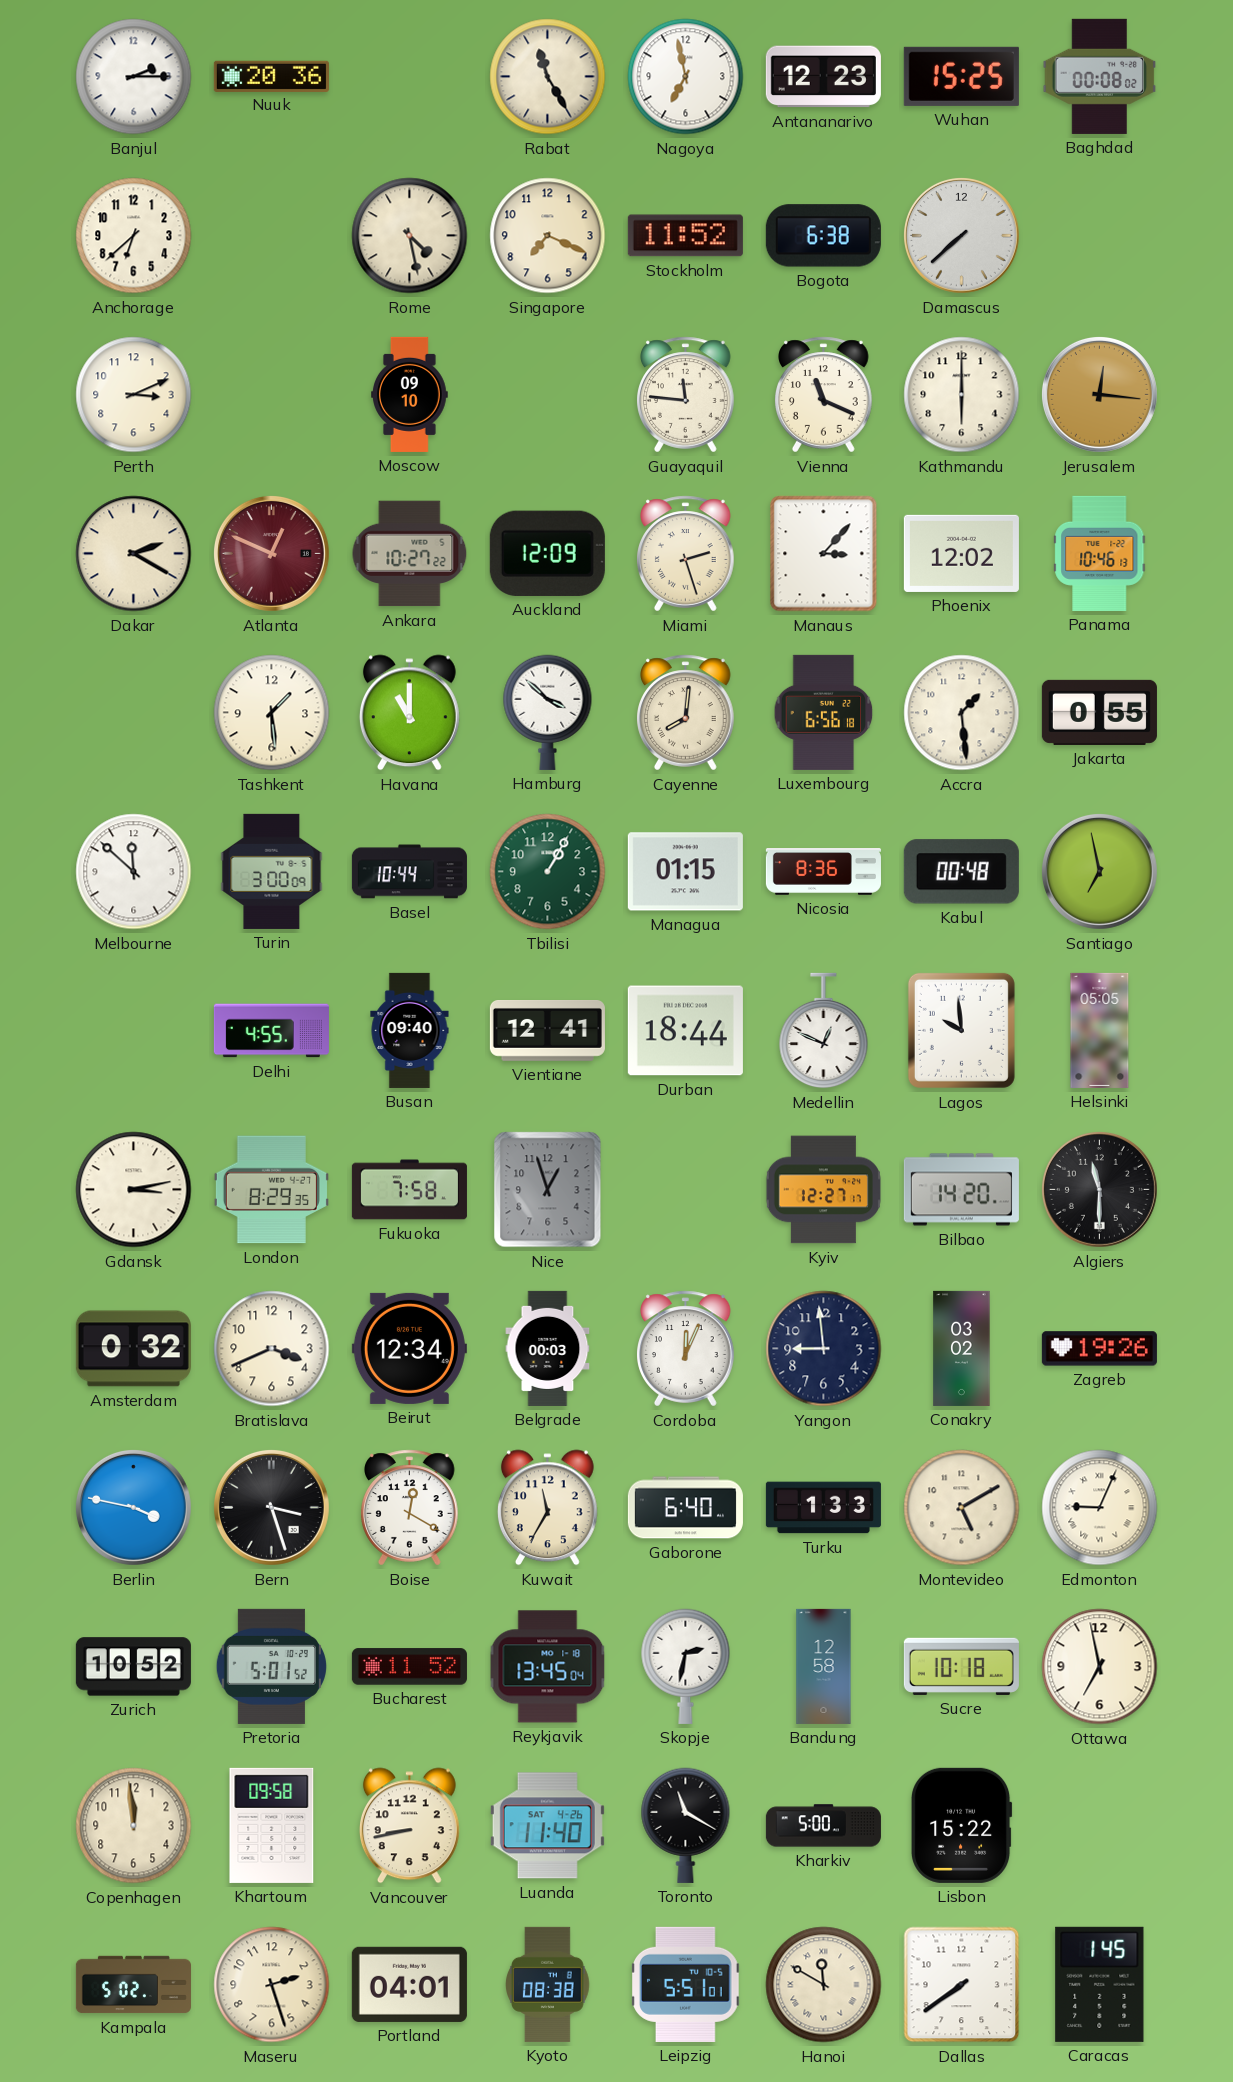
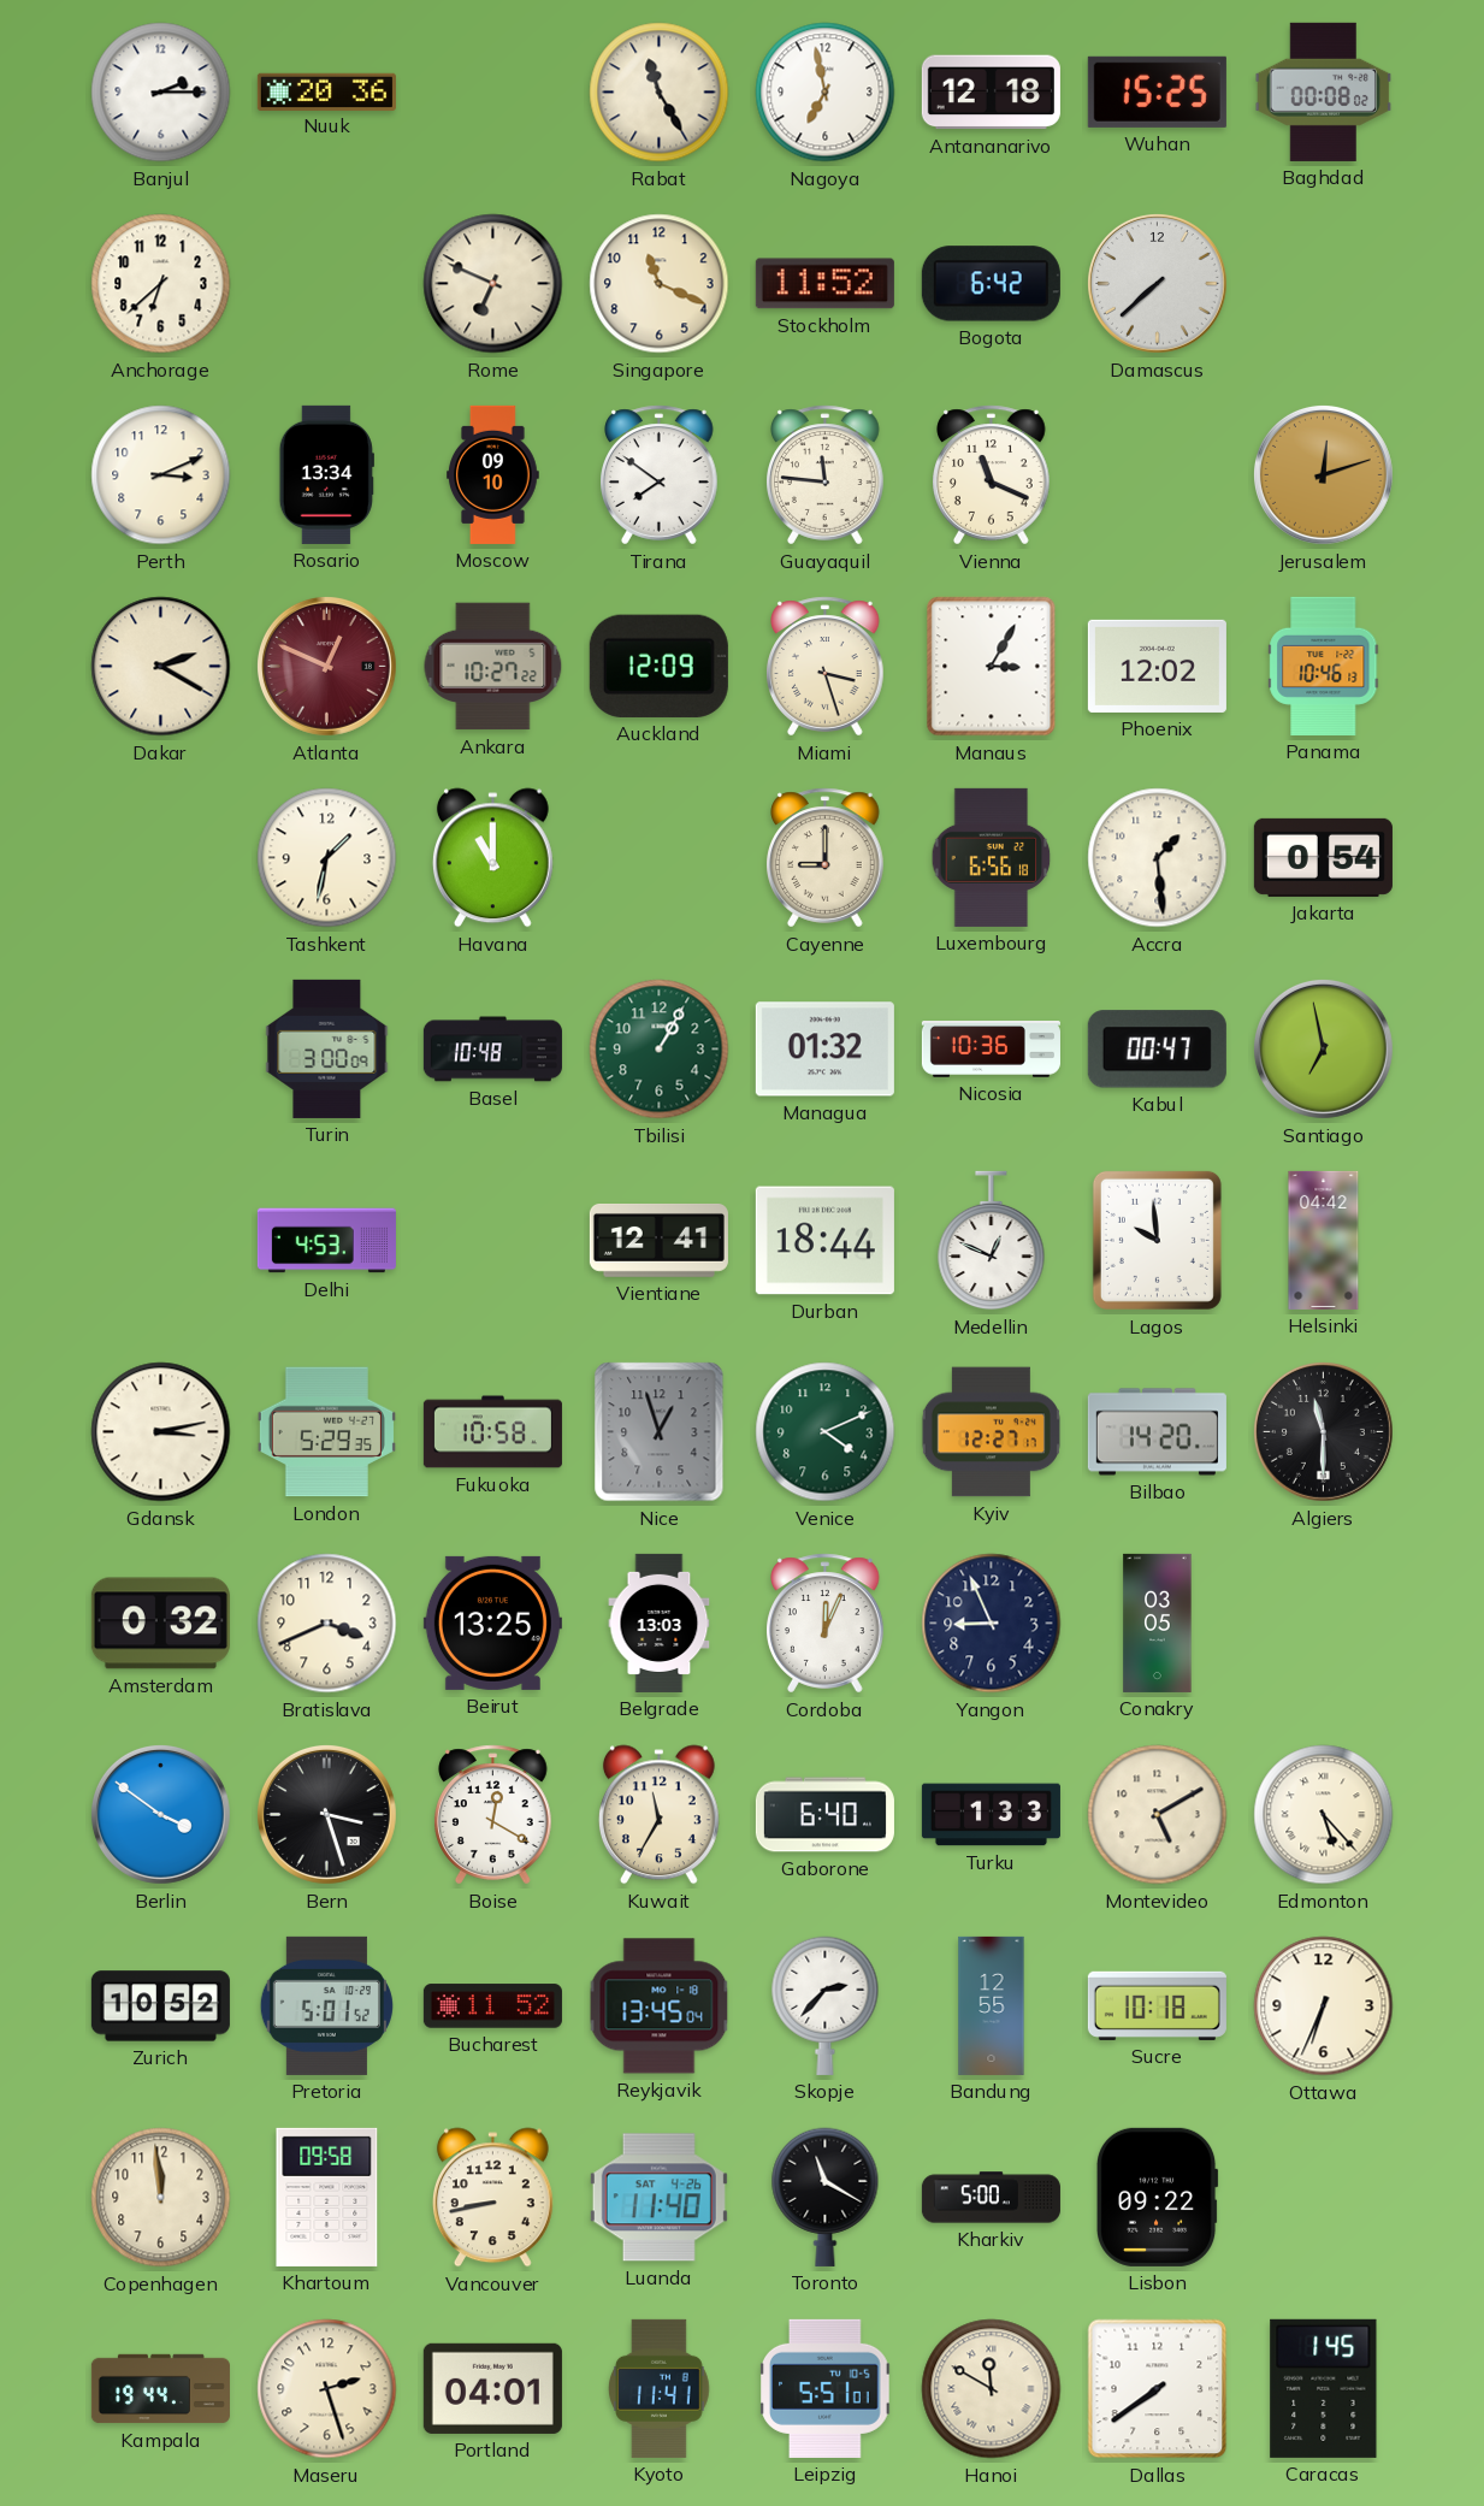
Antananarivo: 12:23 -> 12:18 (991, 93)
Rome: 4:28 -> 6:49 (493, 284)
Singapore: 7:19 -> 11:19 (660, 284)
Bogota: 6:38 -> 6:42 (991, 284)
Rosario: none -> 13:34 (326, 474)
Tirana: none -> 7:51 (660, 475)
Kathmandu: 6:00 -> none (962, 395)
Jerusalem: 12:16 -> 12:12 (1323, 474)
Miami: 2:27 -> 3:27 (826, 667)
Manaus: 3:07 -> 3:05 (992, 667)
Tashkent: 1:29 -> 1:32 (327, 858)
Hamburg: 3:52 -> none (548, 712)
Cayenne: 8:01 -> 9:00 (826, 858)
Jakarta: 0:55 -> 0:54 (1323, 857)
Melbourne: 11:52 -> none (134, 872)
Basel: 10:44 -> 10:48 (492, 1050)
Managua: 01:15 -> 01:32 (824, 1050)
Nicosia: 8:36 -> 10:36 (991, 1050)
Kabul: 00:48 -> 00:47 (1157, 1050)
Delhi: 4:55 -> 4:53 (326, 1241)
Busan: 09:40 -> none (410, 1030)
Helsinki: 05:05 -> 04:42 (1324, 1240)
London: 8:29 -> 5:29 (326, 1432)
Fukuoka: 7:58 -> 10:58 (492, 1432)
Venice: none -> 4:11 (826, 1432)
Beirut: 12:34 -> 13:25 (492, 1623)
Belgrade: 00:03 -> 13:03 (660, 1623)
Yangon: 8:59 -> 8:56 (992, 1624)
Conakry: 03:02 -> 03:05 (1158, 1623)
Zagreb: 19:26 -> none (1099, 1349)
Berlin: 3:47 -> 3:51 (160, 1814)
Edmonton: 9:04 -> 5:23 (1324, 1815)
Skopje: 2:32 -> 2:37 (826, 2005)
Bandung: 12:58 -> 12:55 (992, 2005)
Ottawa: 6:58 -> 6:34 (1324, 2006)
Lisbon: 15:22 -> 09:22 (1158, 2197)
Kampala: 5:02 -> 19:44 (160, 2389)
Kyoto: 08:38 -> 11:41 (660, 2388)
